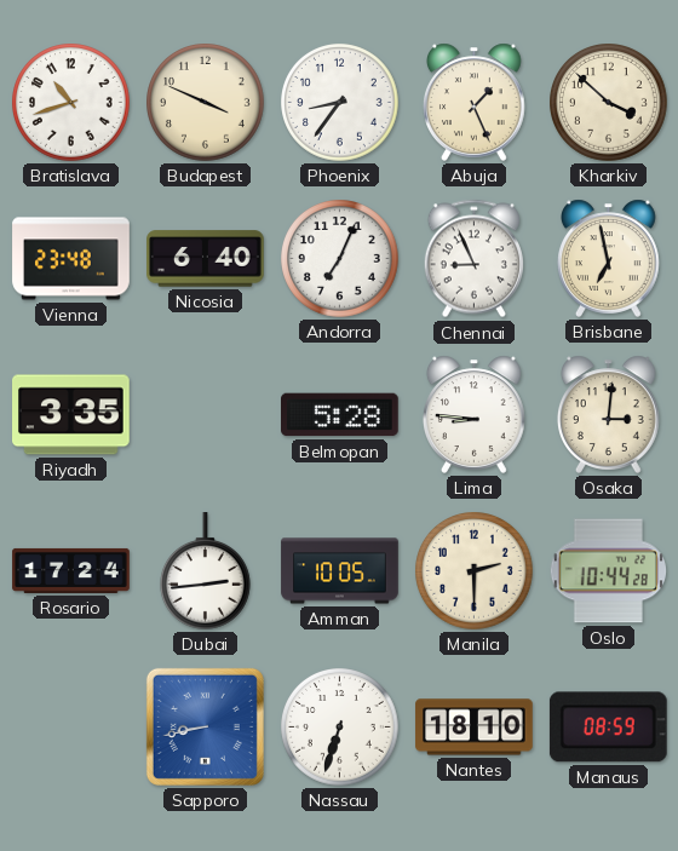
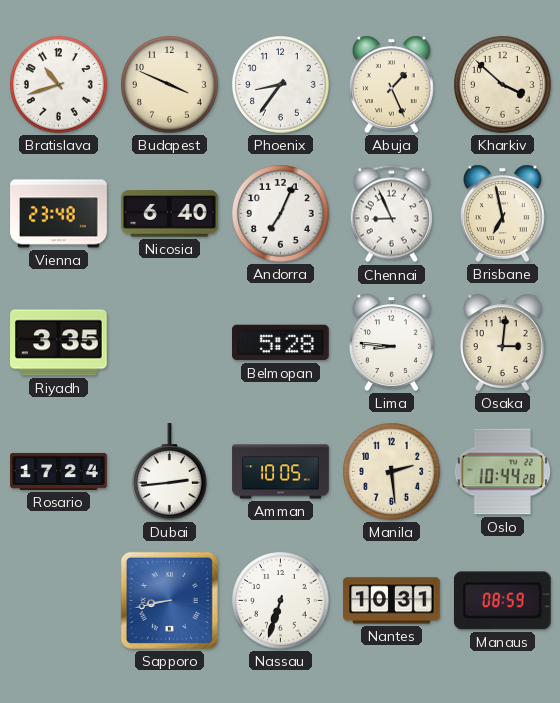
Manila: 2:30 -> 2:29 (392, 472)
Nantes: 18:10 -> 10:31 (392, 601)
